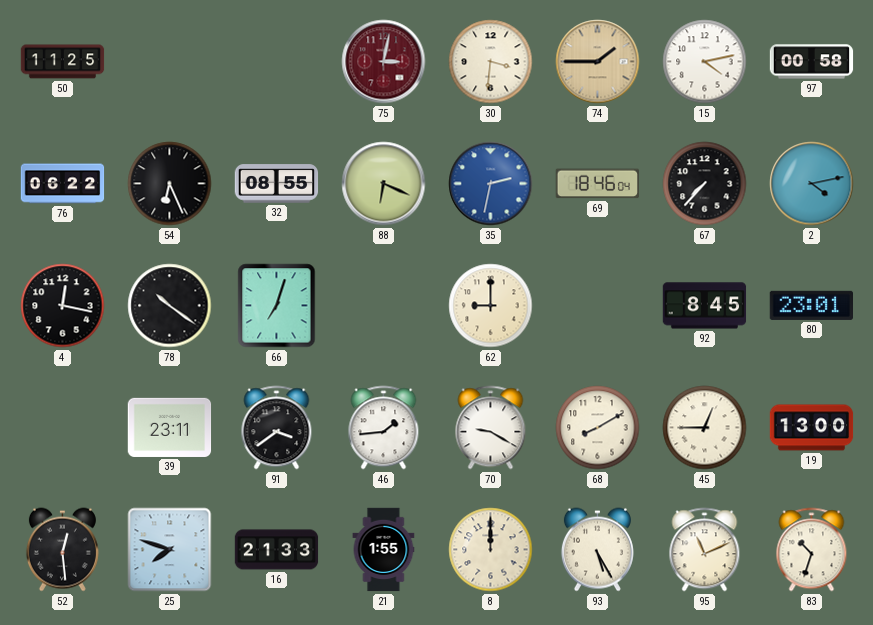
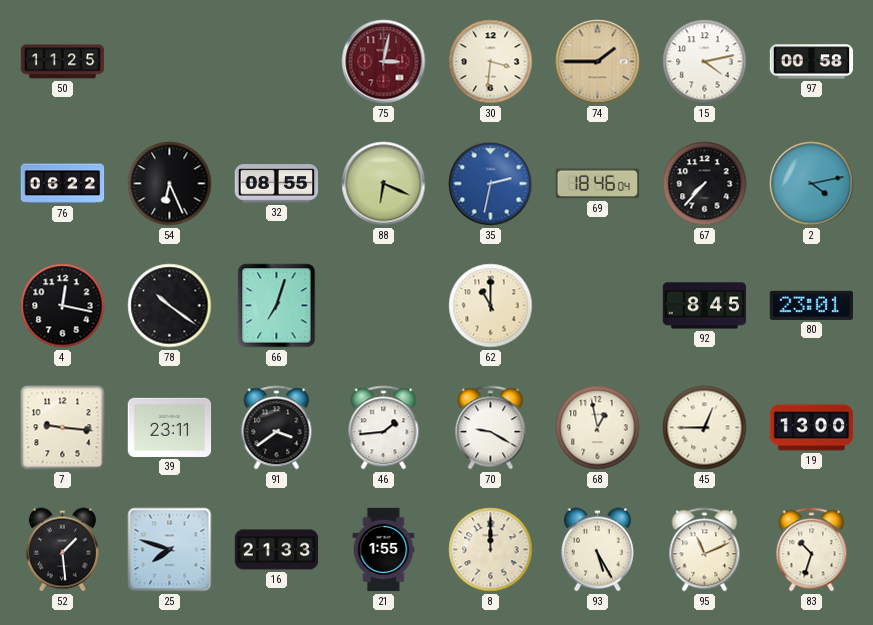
62: 9:00 -> 11:00 (491, 306)
7: none -> 9:16 (63, 428)
68: 8:10 -> 12:58 (598, 428)
52: 12:29 -> 1:29 (62, 550)
